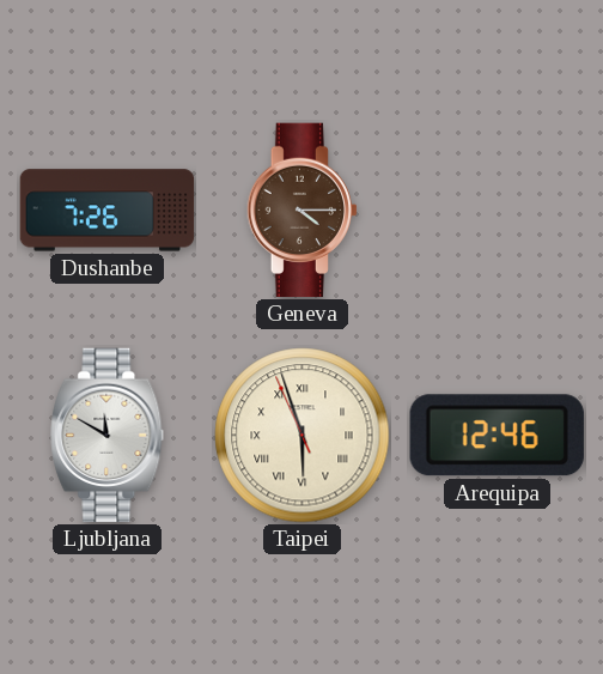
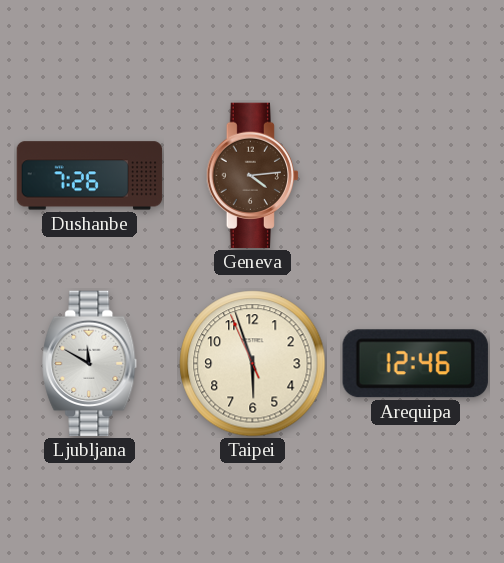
Geneva: 4:15 -> 4:14 (252, 176)
Taipei numerals: Roman -> Arabic (253, 364)
